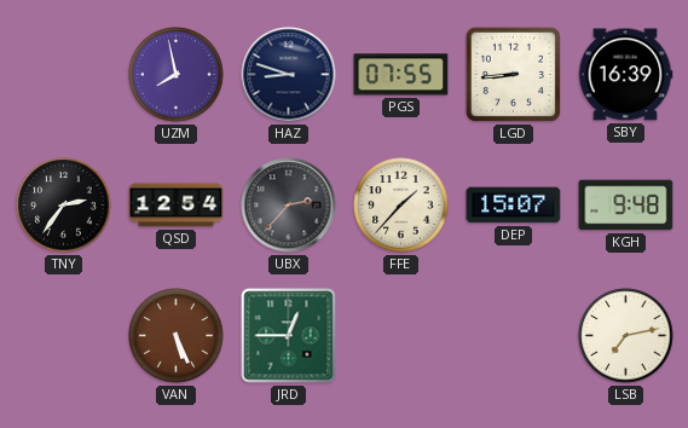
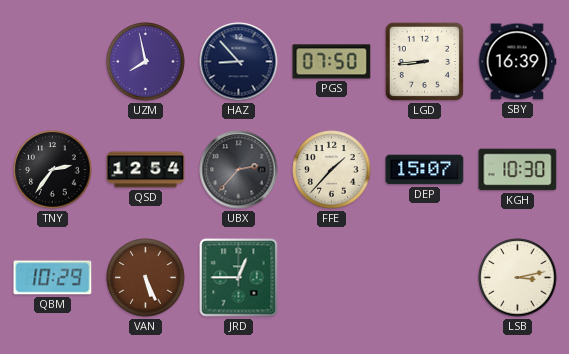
HAZ: 8:48 -> 8:53 (239, 62)
PGS: 07:55 -> 07:50 (332, 62)
KGH: 9:48 -> 10:30 (518, 170)
QBM: none -> 10:29 (53, 278)
LSB: 7:13 -> 3:13 (518, 278)
